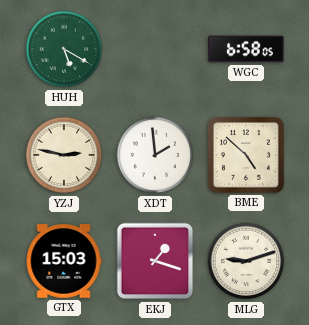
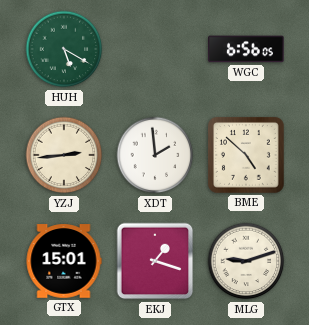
WGC: 6:58 -> 6:56 (246, 49)
YZJ: 2:47 -> 2:44 (64, 155)
GTX: 15:03 -> 15:01 (64, 261)
